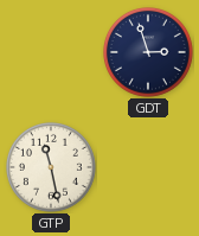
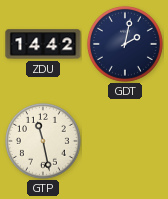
ZDU: none -> 14:42 (43, 44)
GDT: 2:57 -> 2:02 (125, 44)
